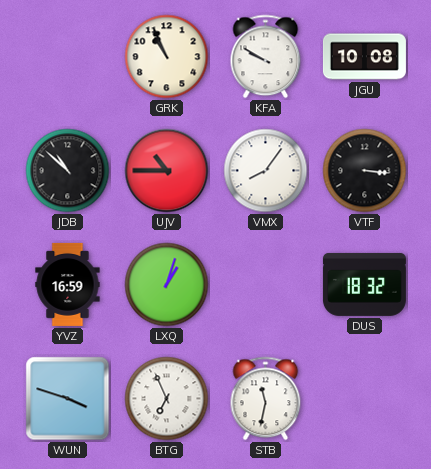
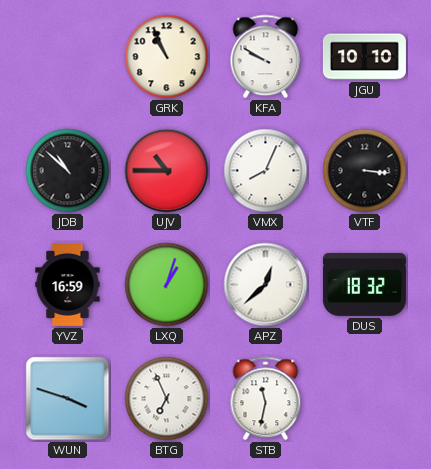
JGU: 10:08 -> 10:10 (364, 57)
VMX: 8:06 -> 8:04 (266, 171)
APZ: none -> 12:38 (266, 285)
